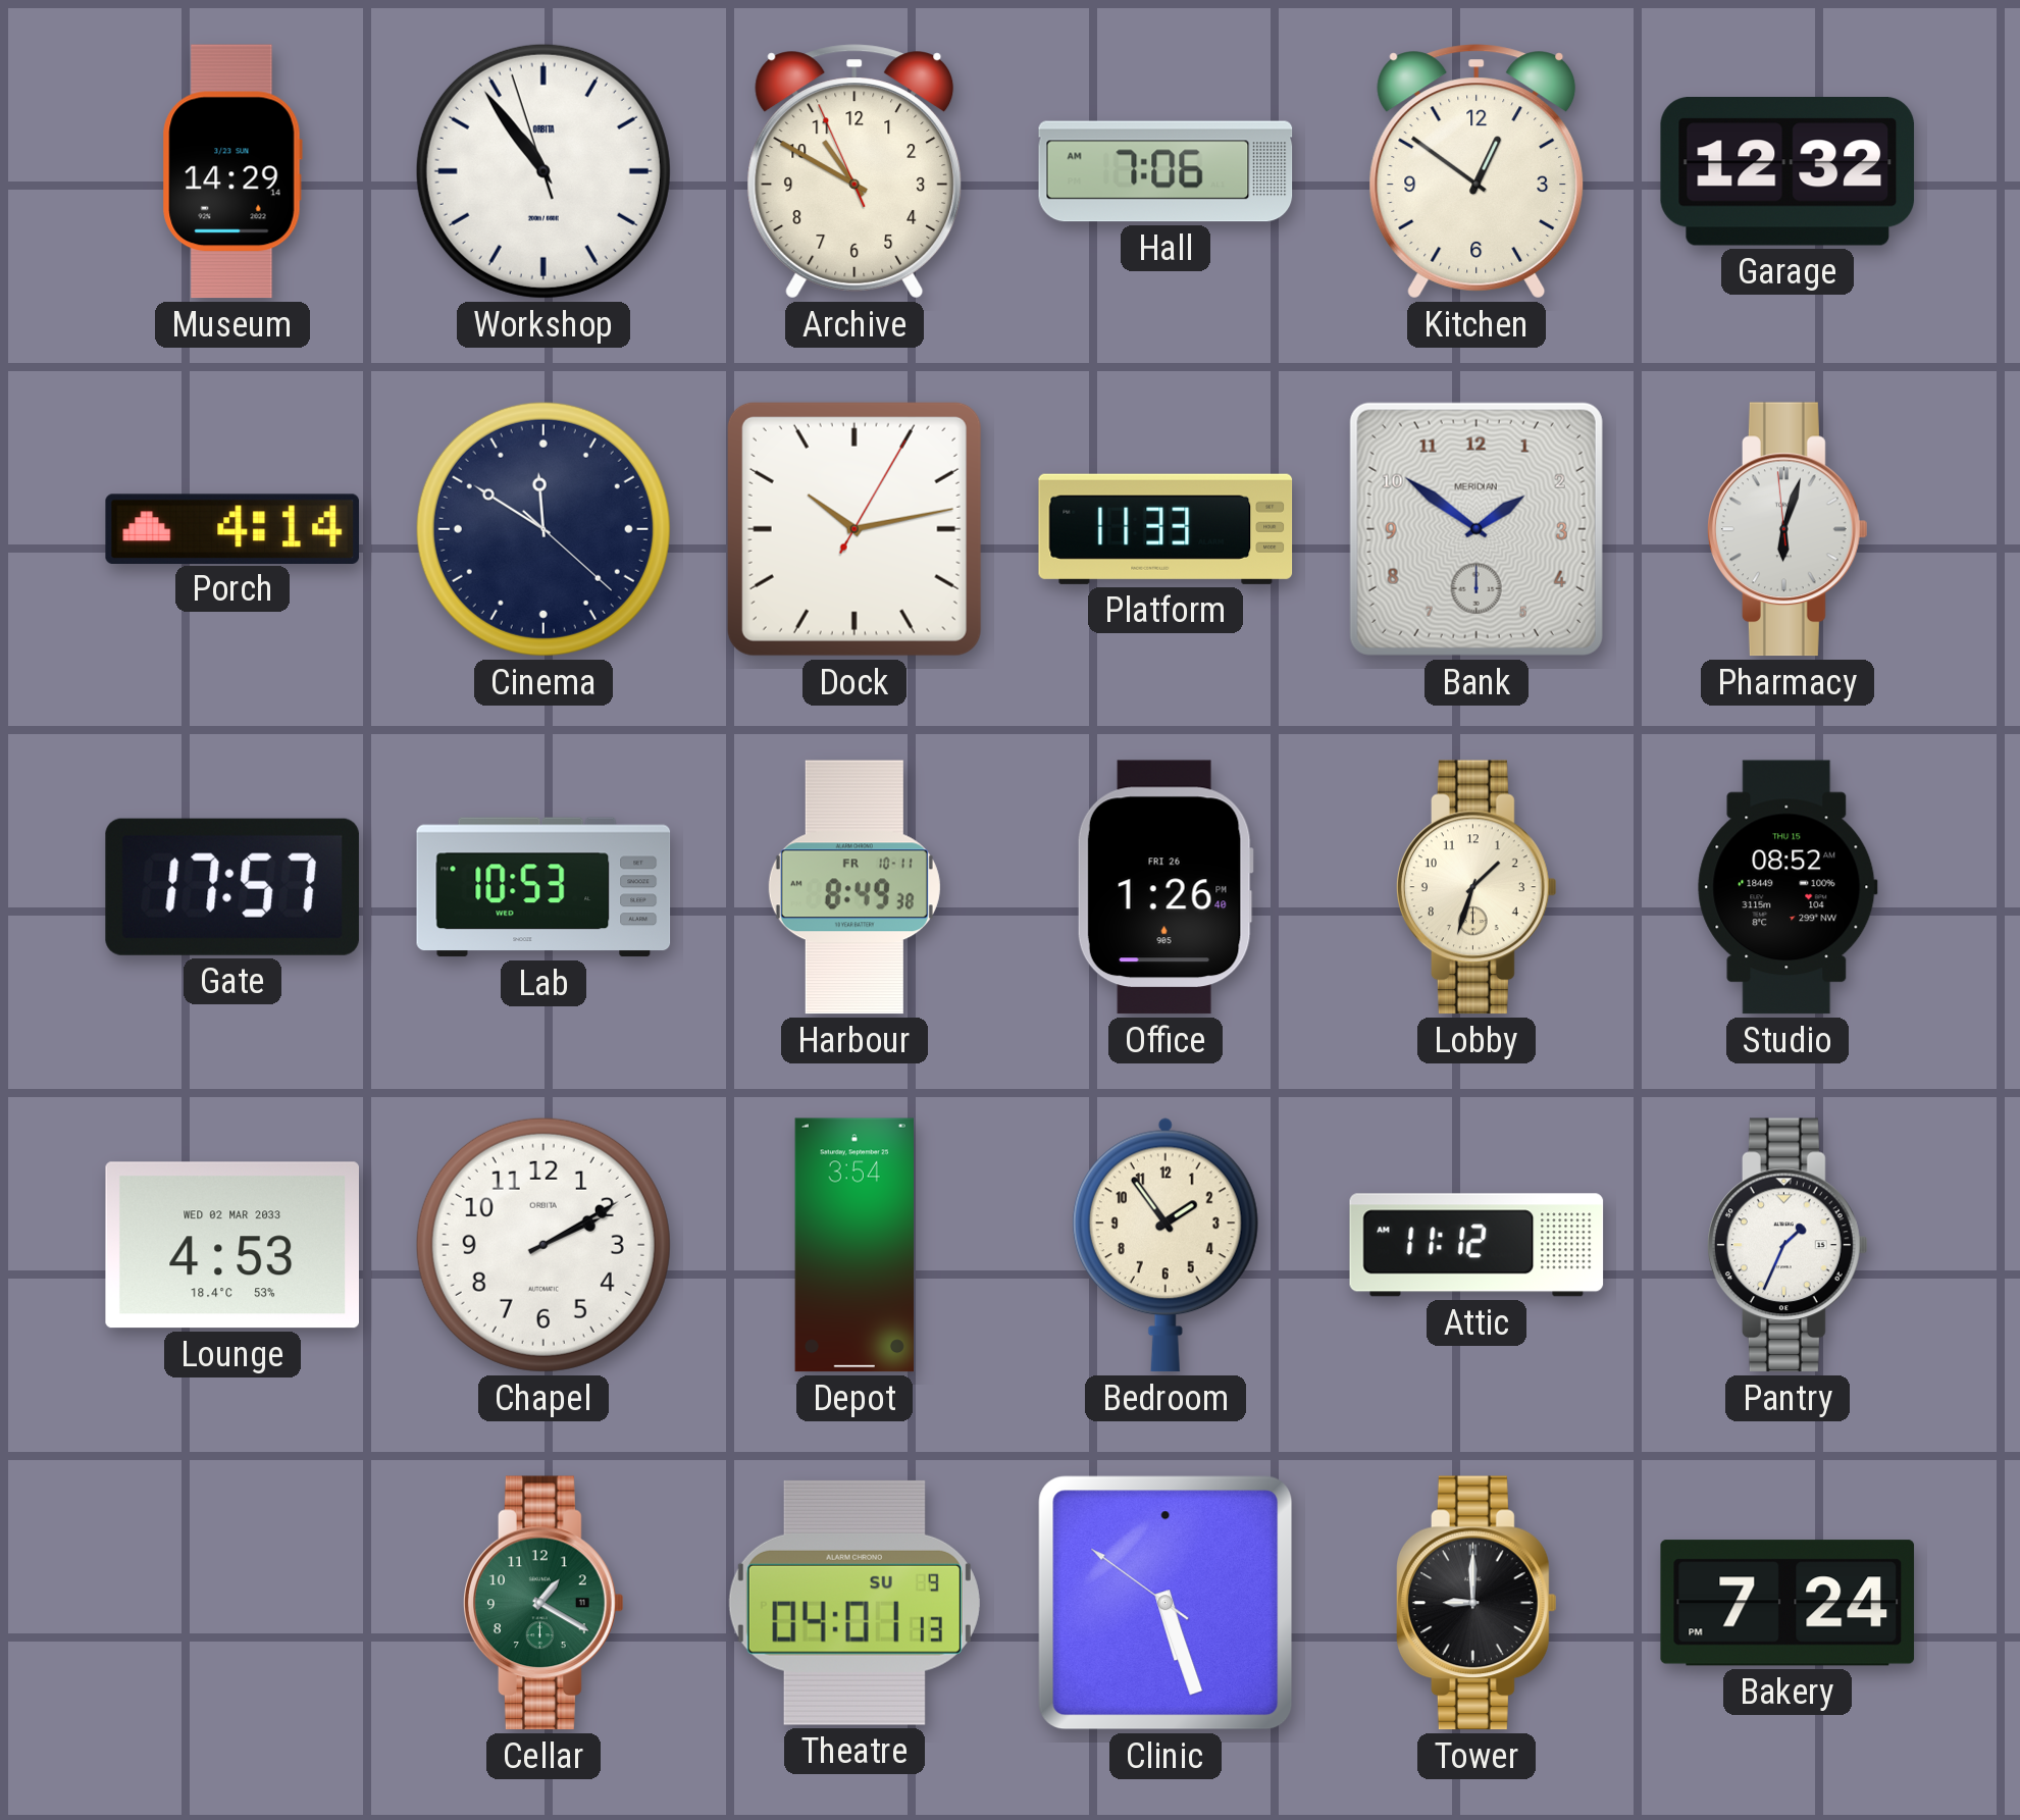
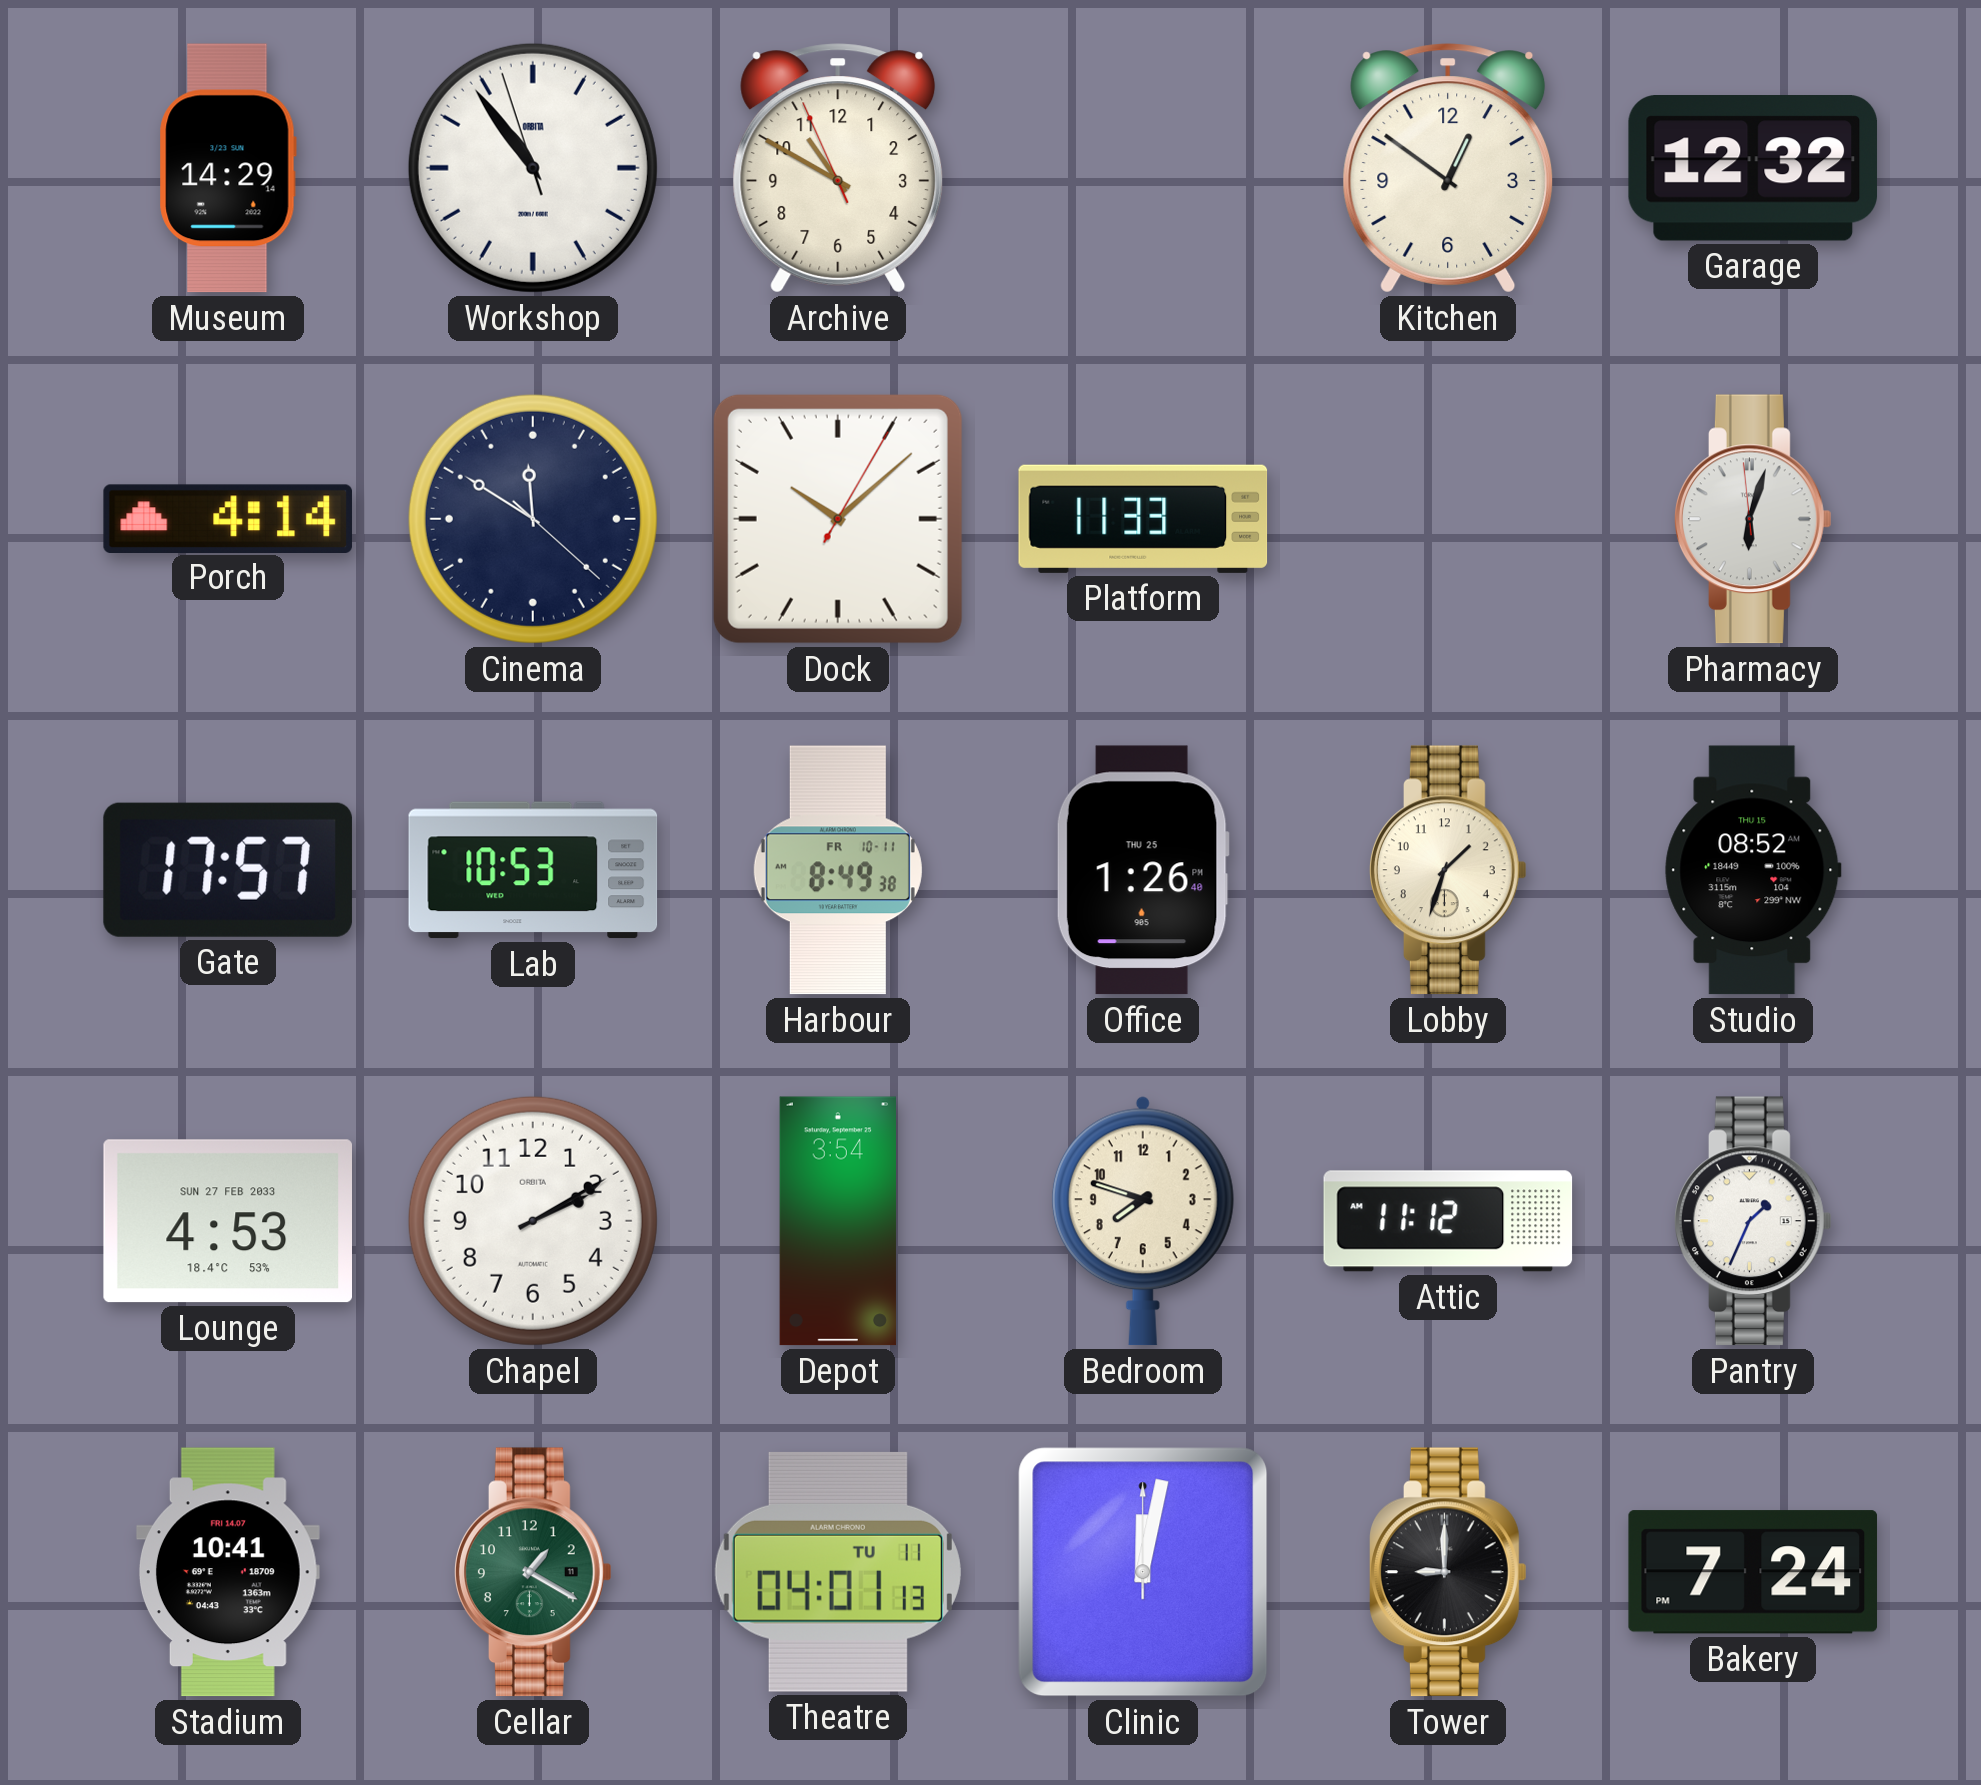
Hall: 7:06 -> none (1166, 171)
Dock: 10:13 -> 10:08 (838, 519)
Bank: 1:51 -> none (1477, 529)
Office date: FRI 26 -> THU 25 (1143, 870)
Lounge date: WED 02 MAR 2033 -> SUN 27 FEB 2033 (227, 1221)
Bedroom: 1:54 -> 7:48 (1143, 1221)
Stadium: none -> 10:41 (228, 1572)
Theatre date: SU 9 -> TU 11 (838, 1572)
Clinic: 5:26 -> 12:02 (1143, 1572)
